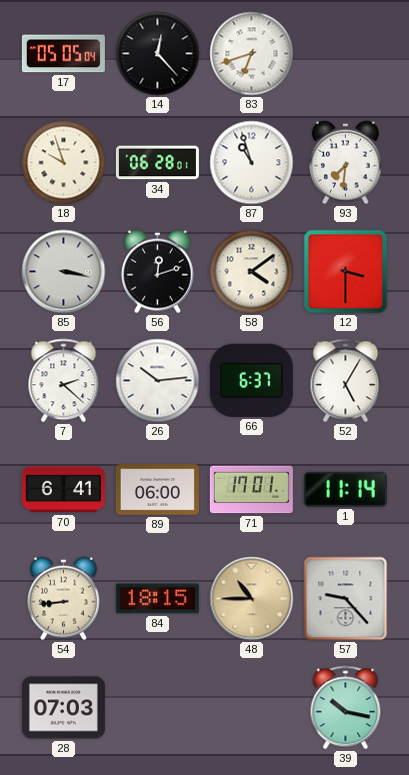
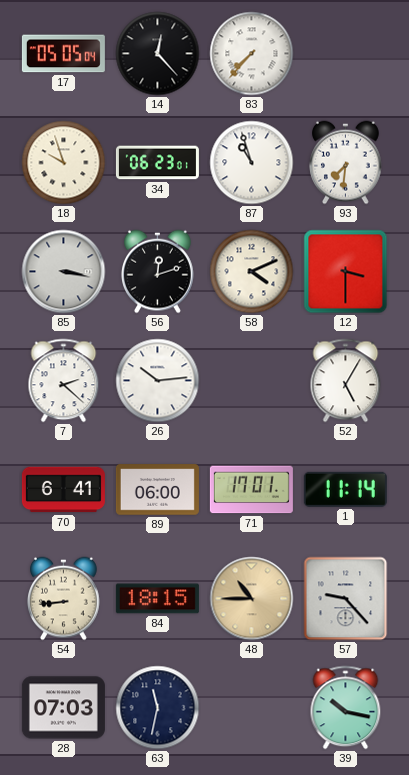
83: 6:42 -> 7:37 (252, 54)
34: 06:28 -> 06:23 (157, 163)
58: 4:09 -> 4:11 (252, 272)
66: 6:37 -> none (251, 380)
63: none -> 11:32 (158, 708)
